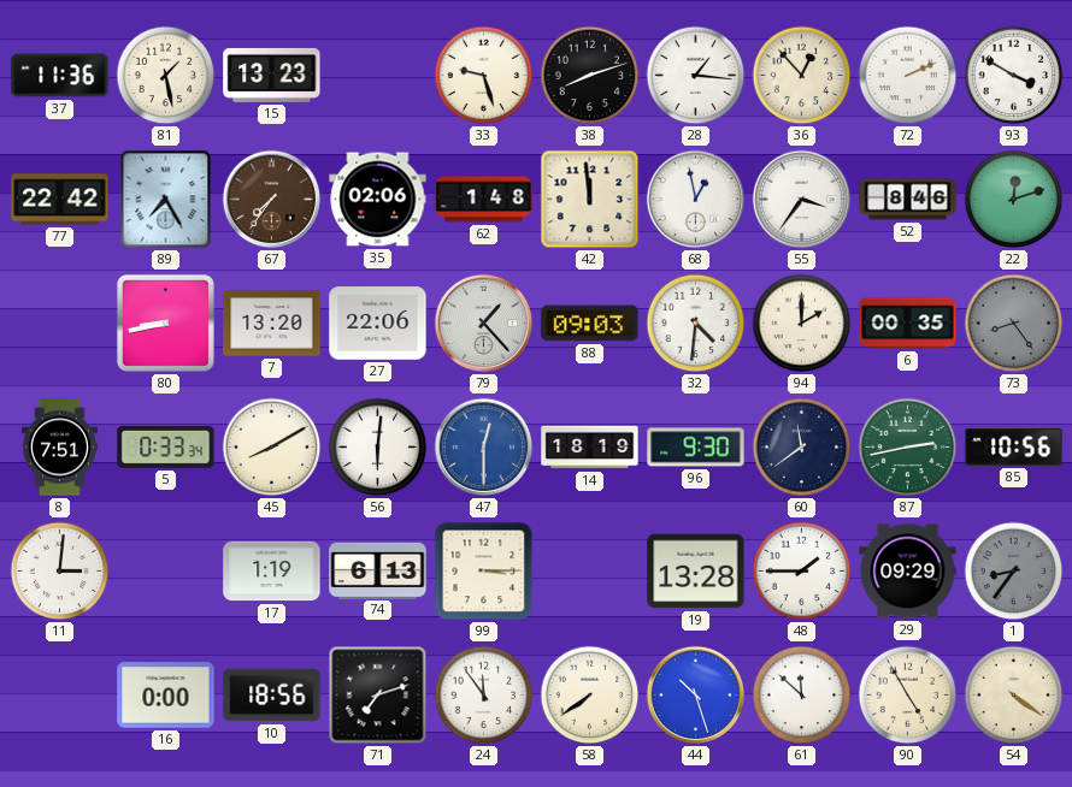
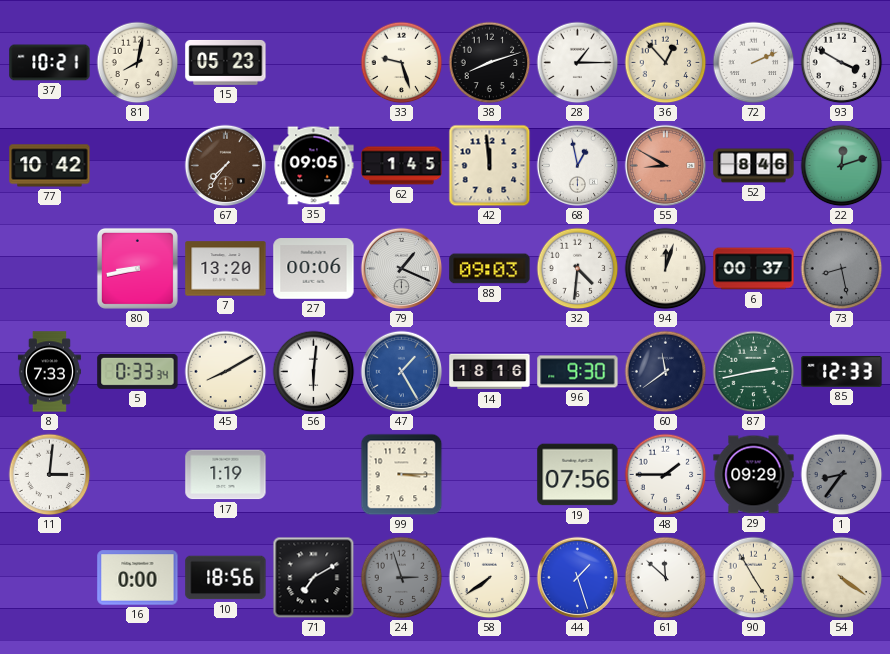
37: 11:36 -> 10:21 (50, 63)
81: 1:28 -> 8:02 (138, 63)
15: 13:23 -> 05:23 (226, 62)
28: 1:16 -> 1:15 (578, 63)
77: 22:42 -> 10:42 (50, 166)
89: 7:25 -> none (166, 200)
35: 02:06 -> 09:05 (314, 166)
62: 1:48 -> 1:45 (402, 166)
55: 3:36 -> 8:50 (666, 166)
55 dial: white -> salmon (666, 166)
27: 22:06 -> 00:06 (314, 269)
79: 1:23 -> 1:19 (402, 269)
94: 2:00 -> 12:03 (666, 269)
6: 00:35 -> 00:37 (754, 269)
73: 8:24 -> 8:28 (842, 269)
8: 7:51 -> 7:33 (49, 372)
47: 12:30 -> 1:25 (402, 372)
14: 18:19 -> 18:16 (490, 372)
85: 10:56 -> 12:33 (842, 371)
74: 6:13 -> none (378, 570)
19: 13:28 -> 07:56 (578, 475)
71: 7:12 -> 7:10 (314, 578)
24: 11:54 -> 2:57 (402, 578)
24 dial: white -> grey (402, 578)
44: 10:27 -> 1:27 (578, 578)
